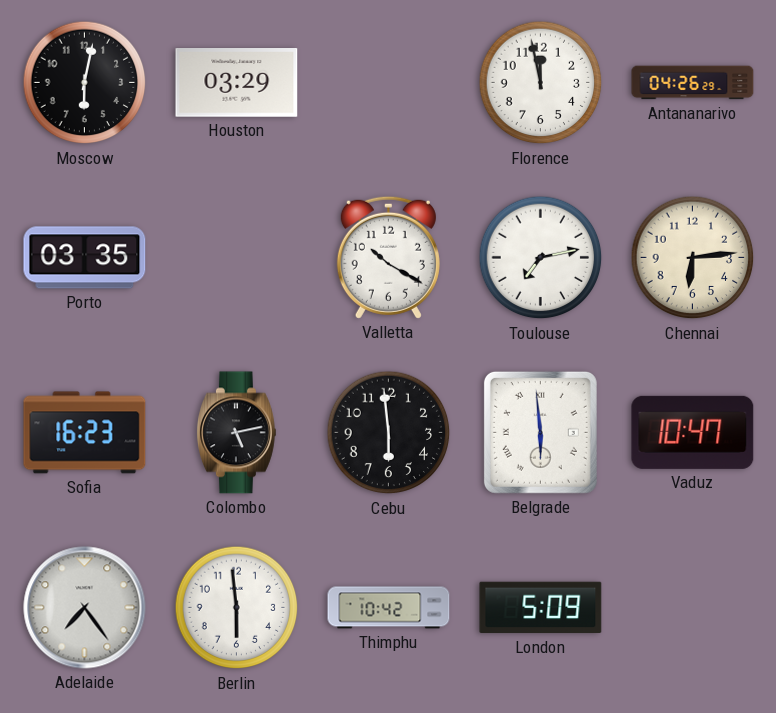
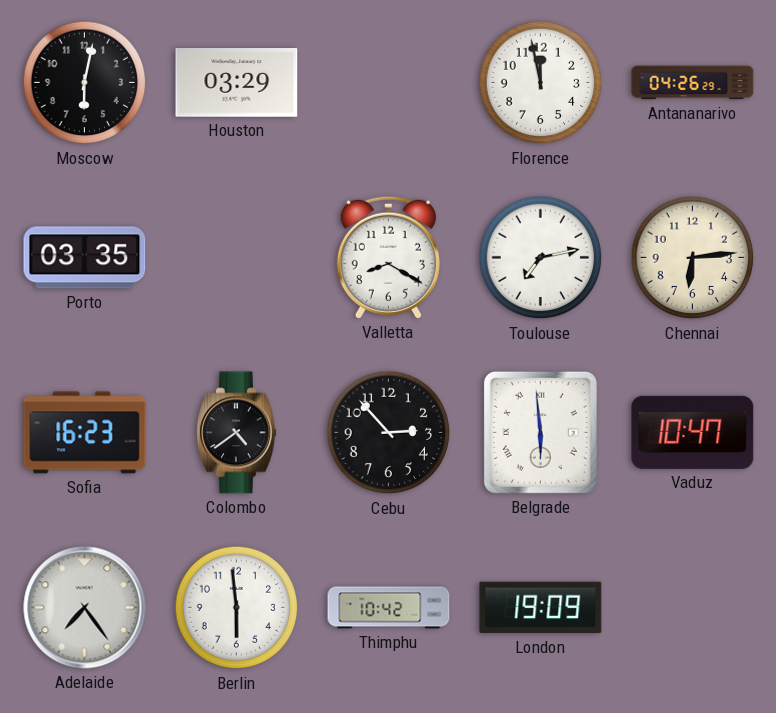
Valletta: 10:20 -> 8:20 (388, 257)
Colombo: 5:13 -> 4:39 (236, 433)
Cebu: 5:59 -> 2:53 (389, 433)
London: 5:09 -> 19:09 (541, 608)
